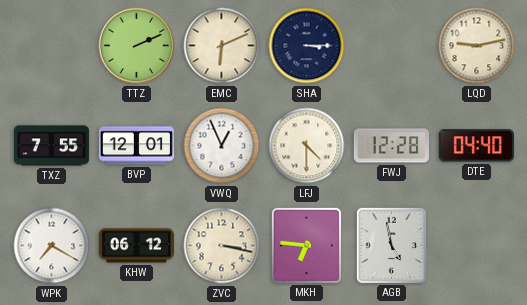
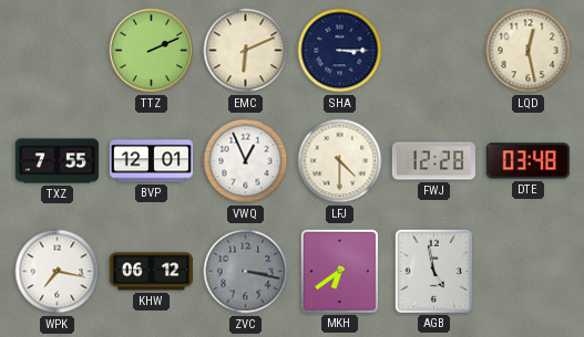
LQD: 9:13 -> 12:28 (529, 51)
DTE: 04:40 -> 03:48 (527, 161)
WPK: 7:20 -> 7:17 (58, 272)
ZVC dial: cream -> grey (246, 272)
MKH: 6:46 -> 6:39 (339, 271)
